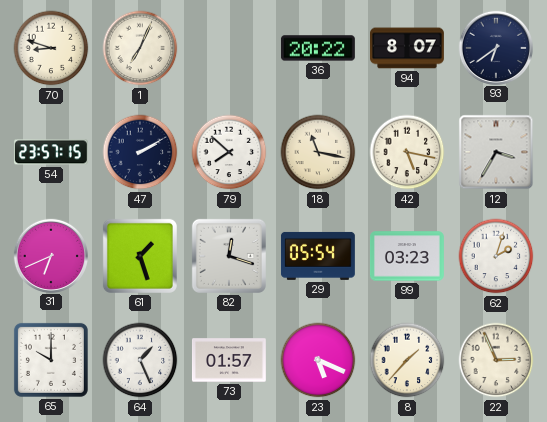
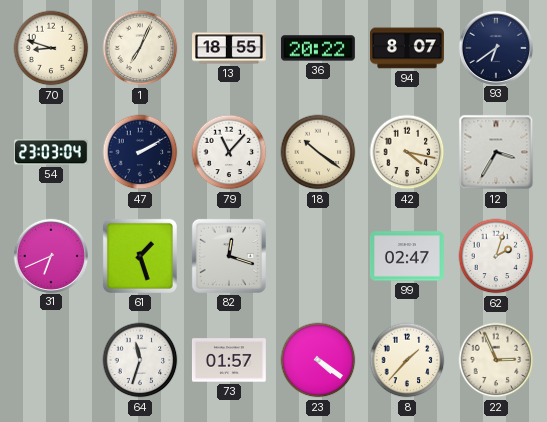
13: none -> 18:55 (230, 48)
54: 23:57 -> 23:03 (51, 152)
79: 7:52 -> 11:07 (229, 152)
18: 11:17 -> 10:21 (318, 152)
42: 5:17 -> 4:17 (407, 152)
29: 05:54 -> none (318, 256)
99: 03:23 -> 02:47 (407, 256)
65: 10:00 -> none (51, 360)
64: 1:26 -> 11:33 (140, 360)
23: 5:19 -> 4:21 (318, 360)
